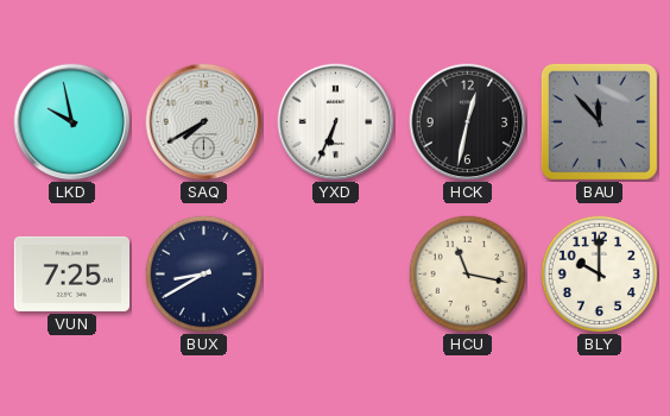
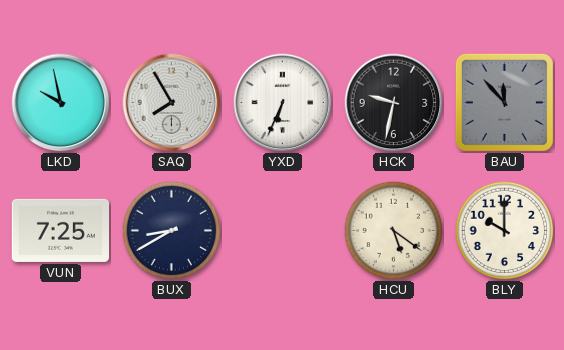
SAQ: 7:40 -> 7:55 (172, 103)
HCK: 12:32 -> 9:32 (394, 103)
HCU: 11:17 -> 5:21 (394, 231)
